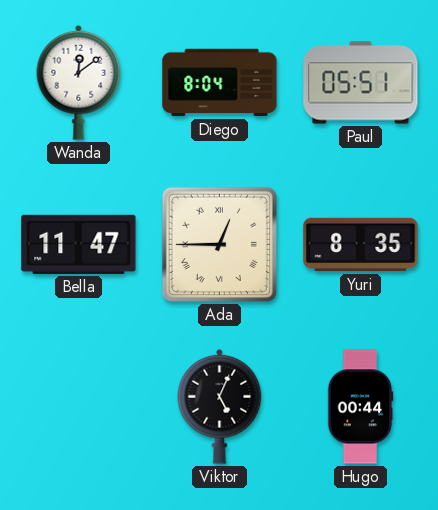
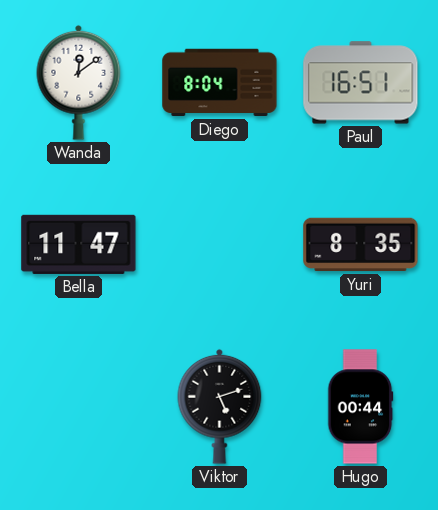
Paul: 05:51 -> 16:51 (361, 83)
Ada: 12:45 -> none (219, 244)
Viktor: 5:04 -> 5:12 (220, 406)
